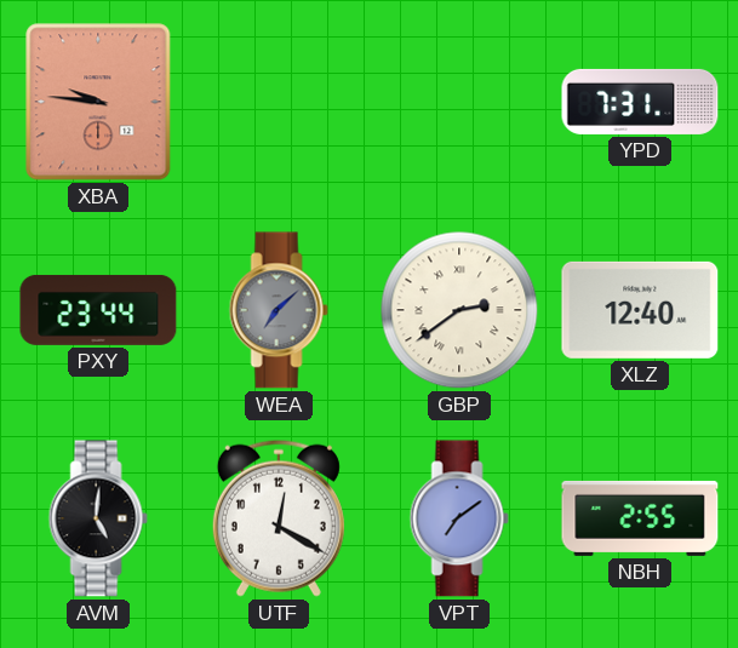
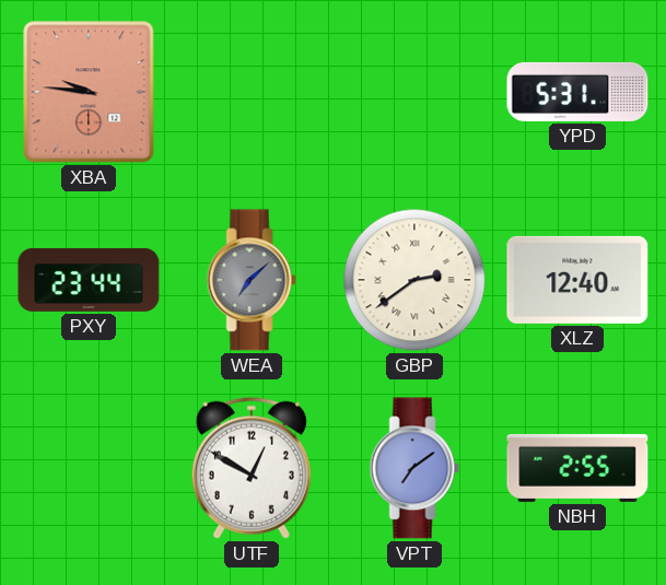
YPD: 7:31 -> 5:31 (577, 92)
AVM: 5:01 -> none (98, 518)
UTF: 12:20 -> 12:50 (252, 468)
